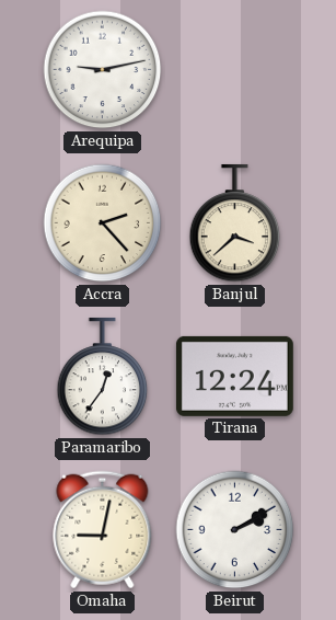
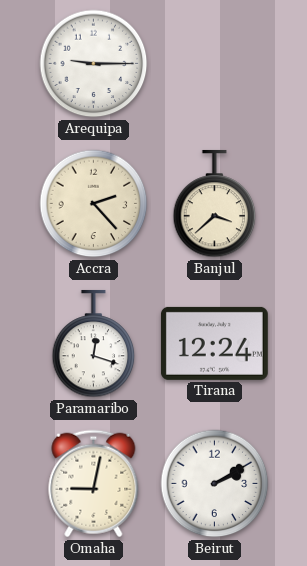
Arequipa: 9:13 -> 9:15 (94, 64)
Paramaribo: 12:36 -> 12:18 (94, 344)
